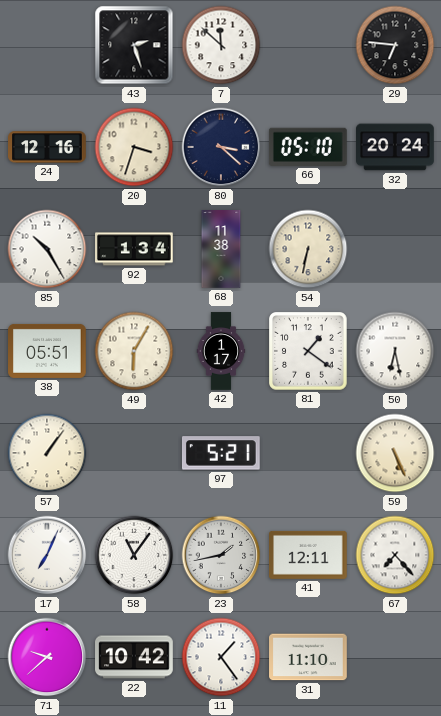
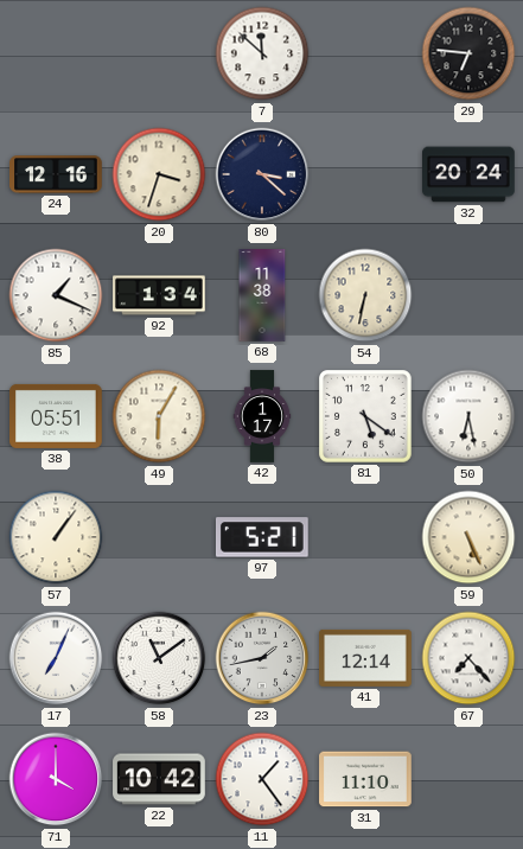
43: 2:27 -> none (134, 45)
66: 05:10 -> none (308, 147)
85: 10:25 -> 1:19 (56, 295)
81: 1:21 -> 5:21 (366, 417)
58: 11:06 -> 11:09 (159, 658)
41: 12:11 -> 12:14 (365, 658)
71: 9:38 -> 4:00 (56, 779)
